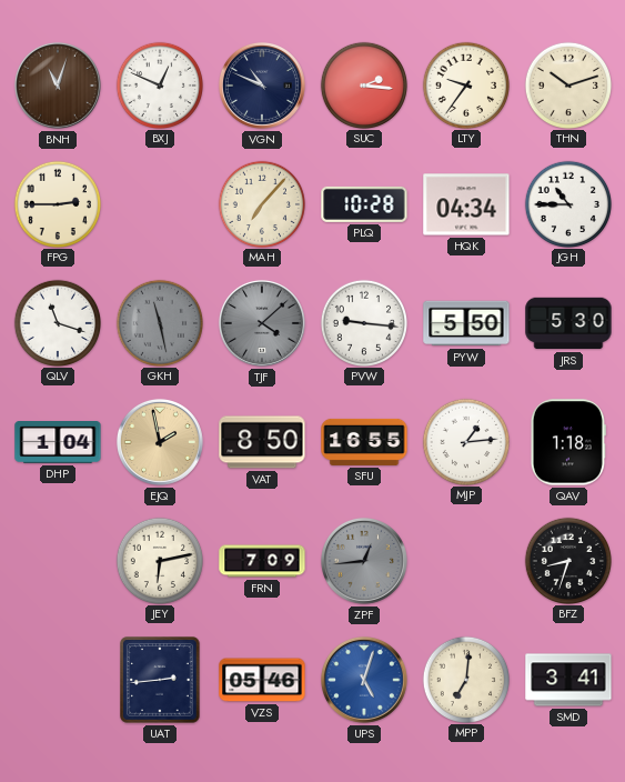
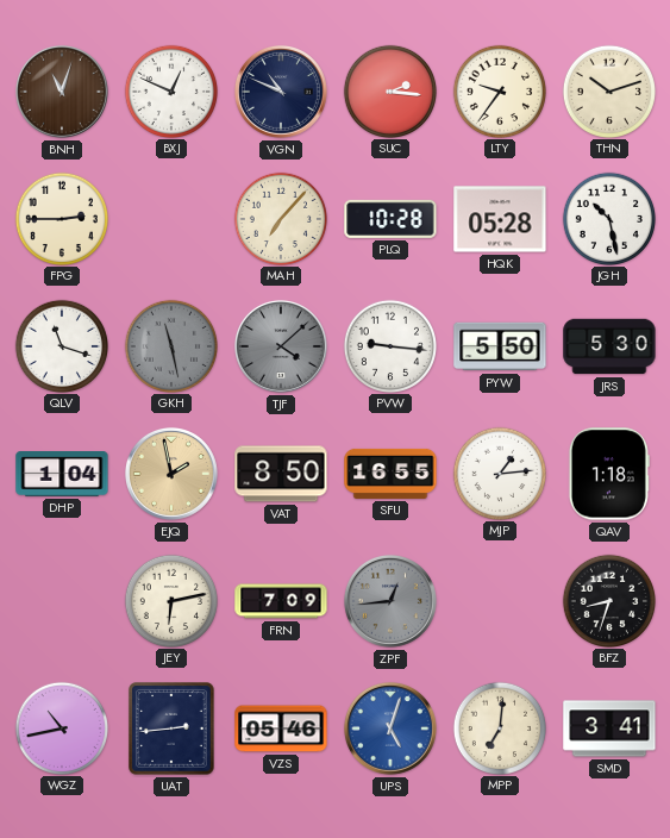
HQK: 04:34 -> 05:28 (500, 219)
JGH: 10:45 -> 10:28 (608, 218)
WGZ: none -> 10:43 (61, 727)
